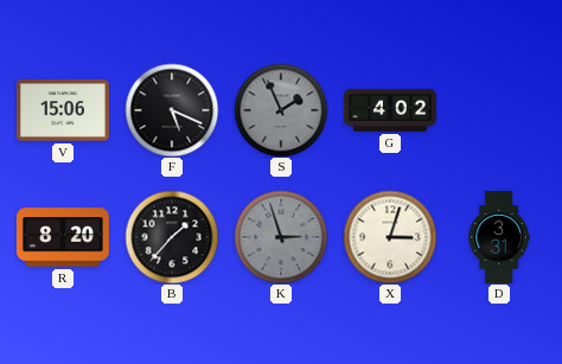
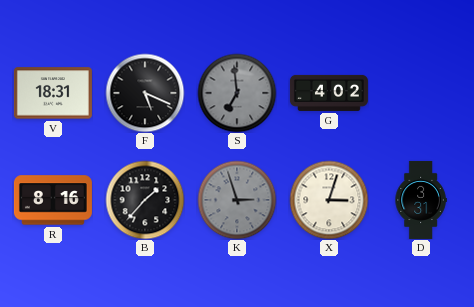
V: 15:06 -> 18:31 (53, 93)
S: 1:56 -> 6:59 (237, 93)
R: 8:20 -> 8:16 (53, 200)
